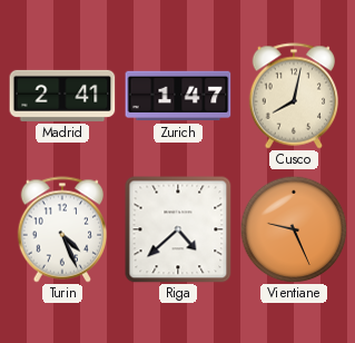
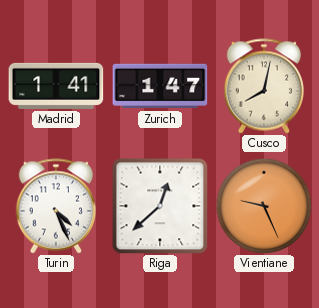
Madrid: 2:41 -> 1:41 (56, 86)
Riga: 4:38 -> 12:38 (160, 206)
